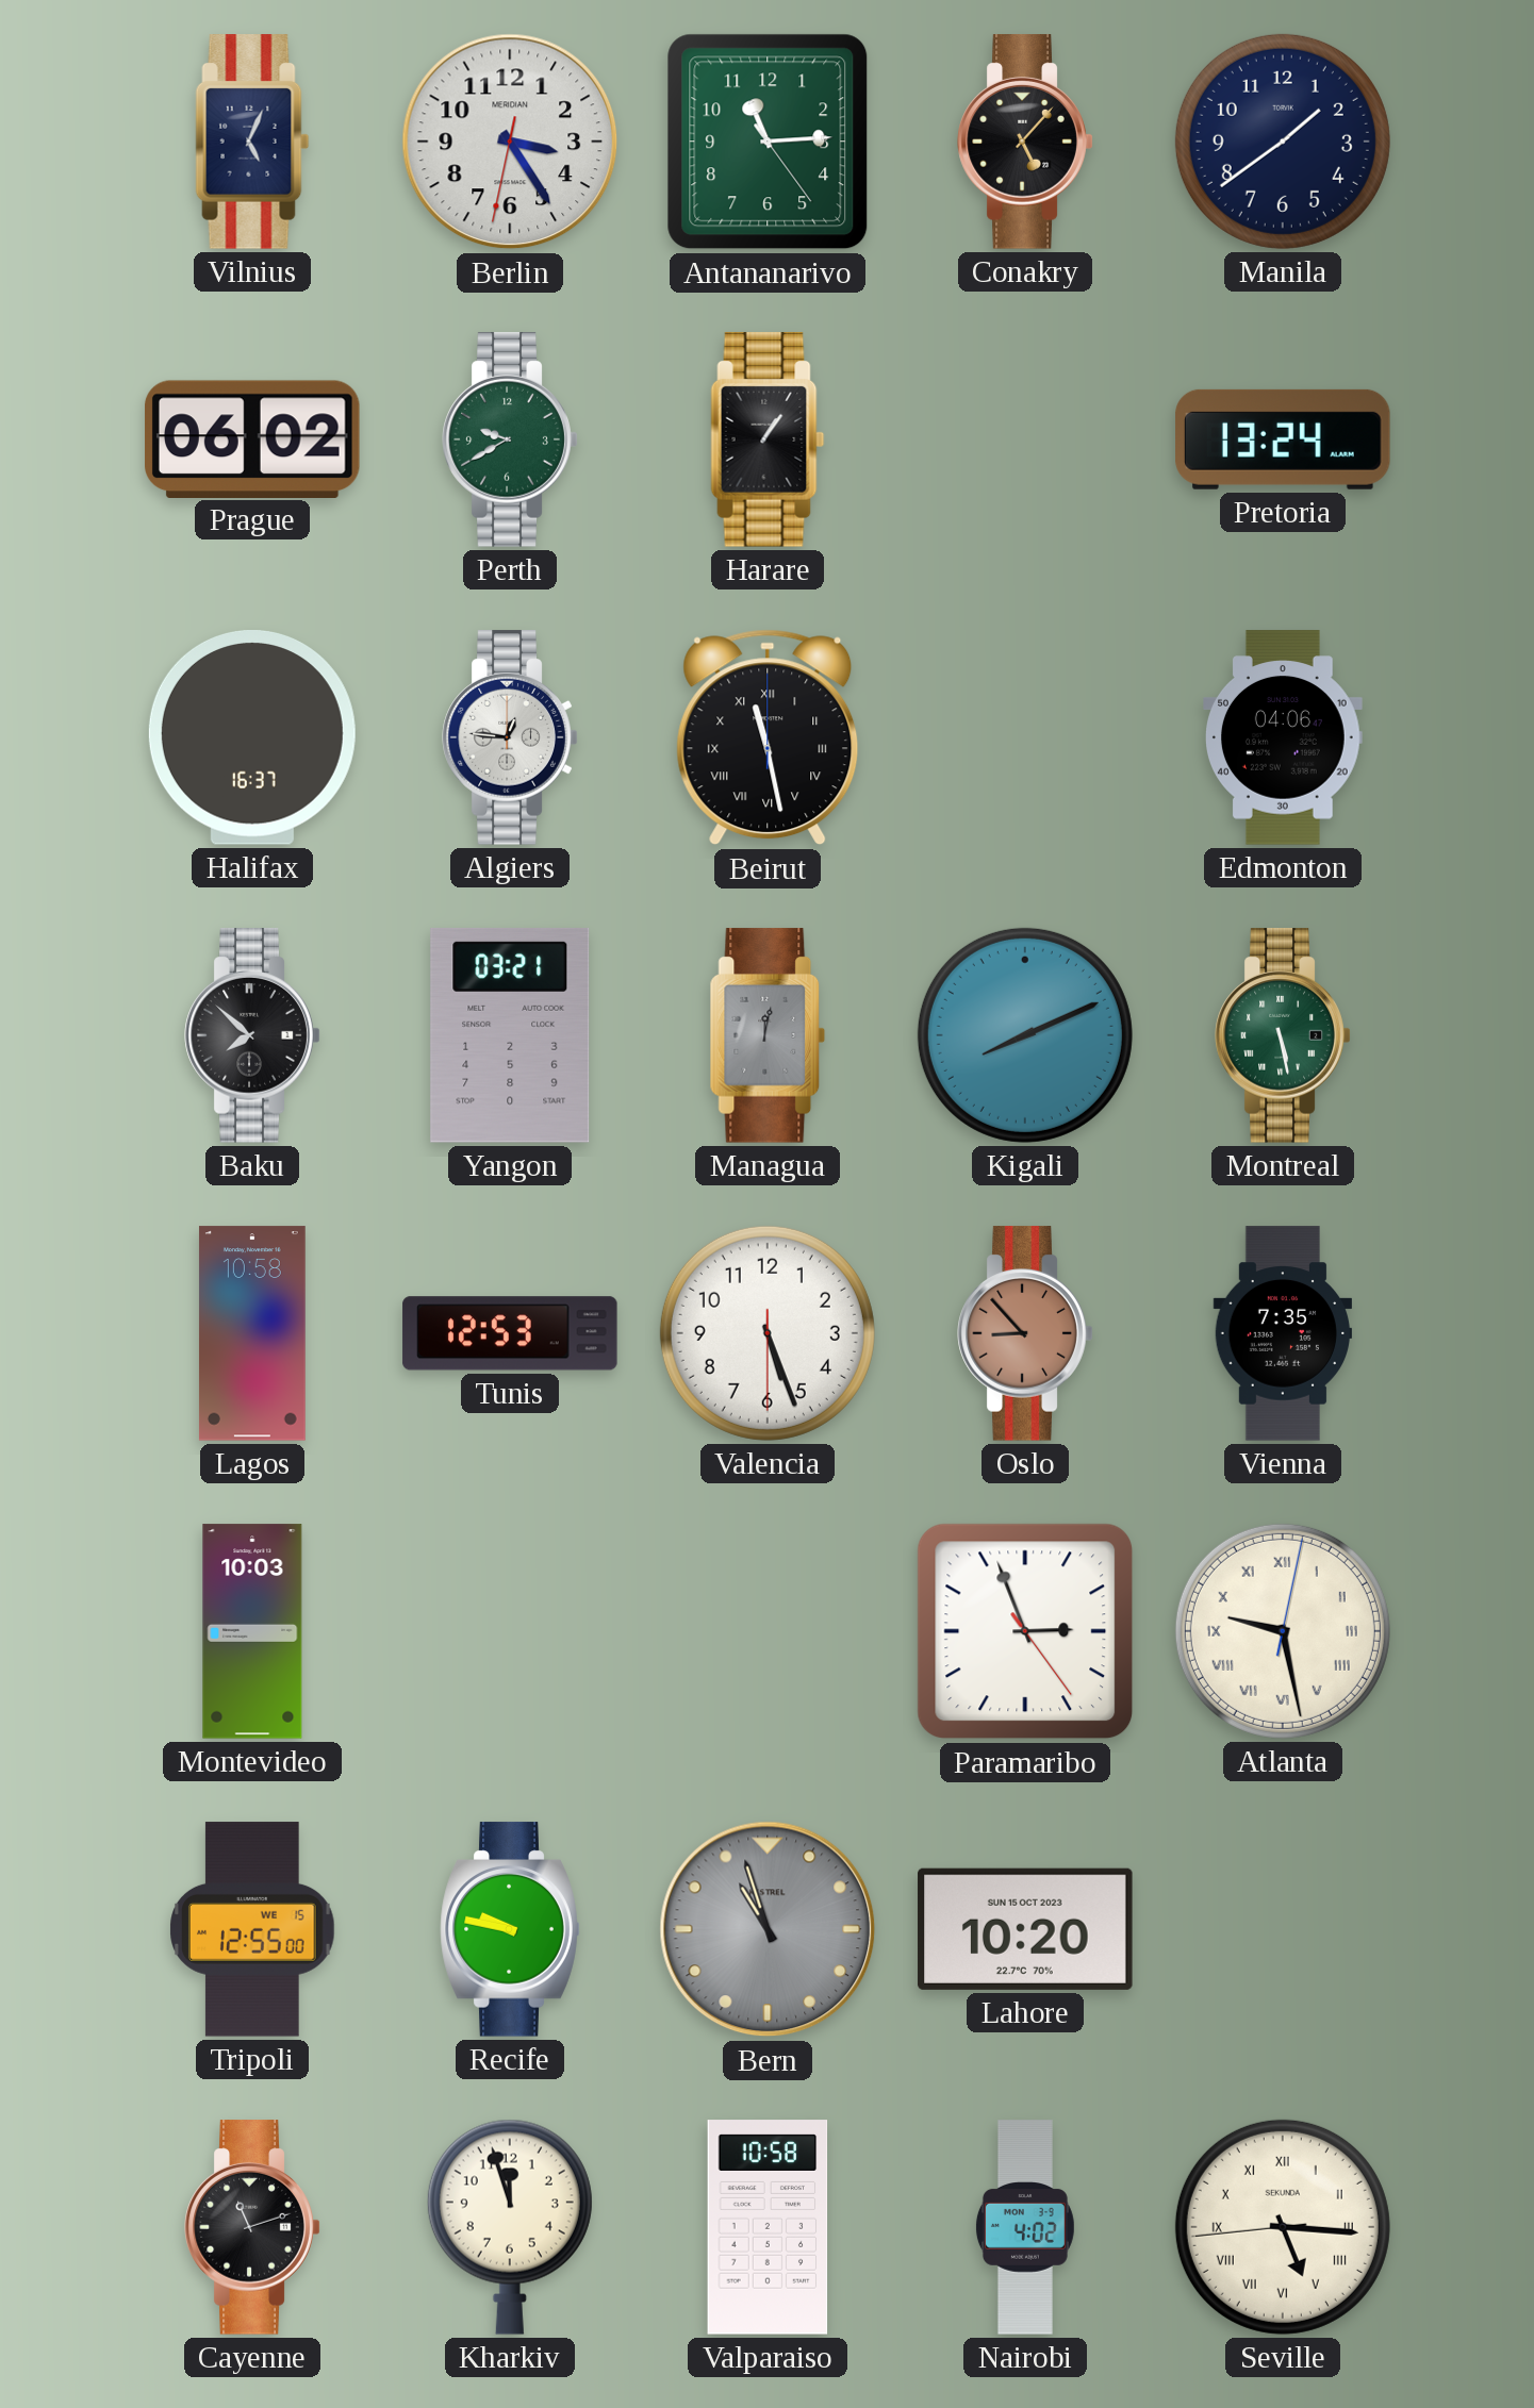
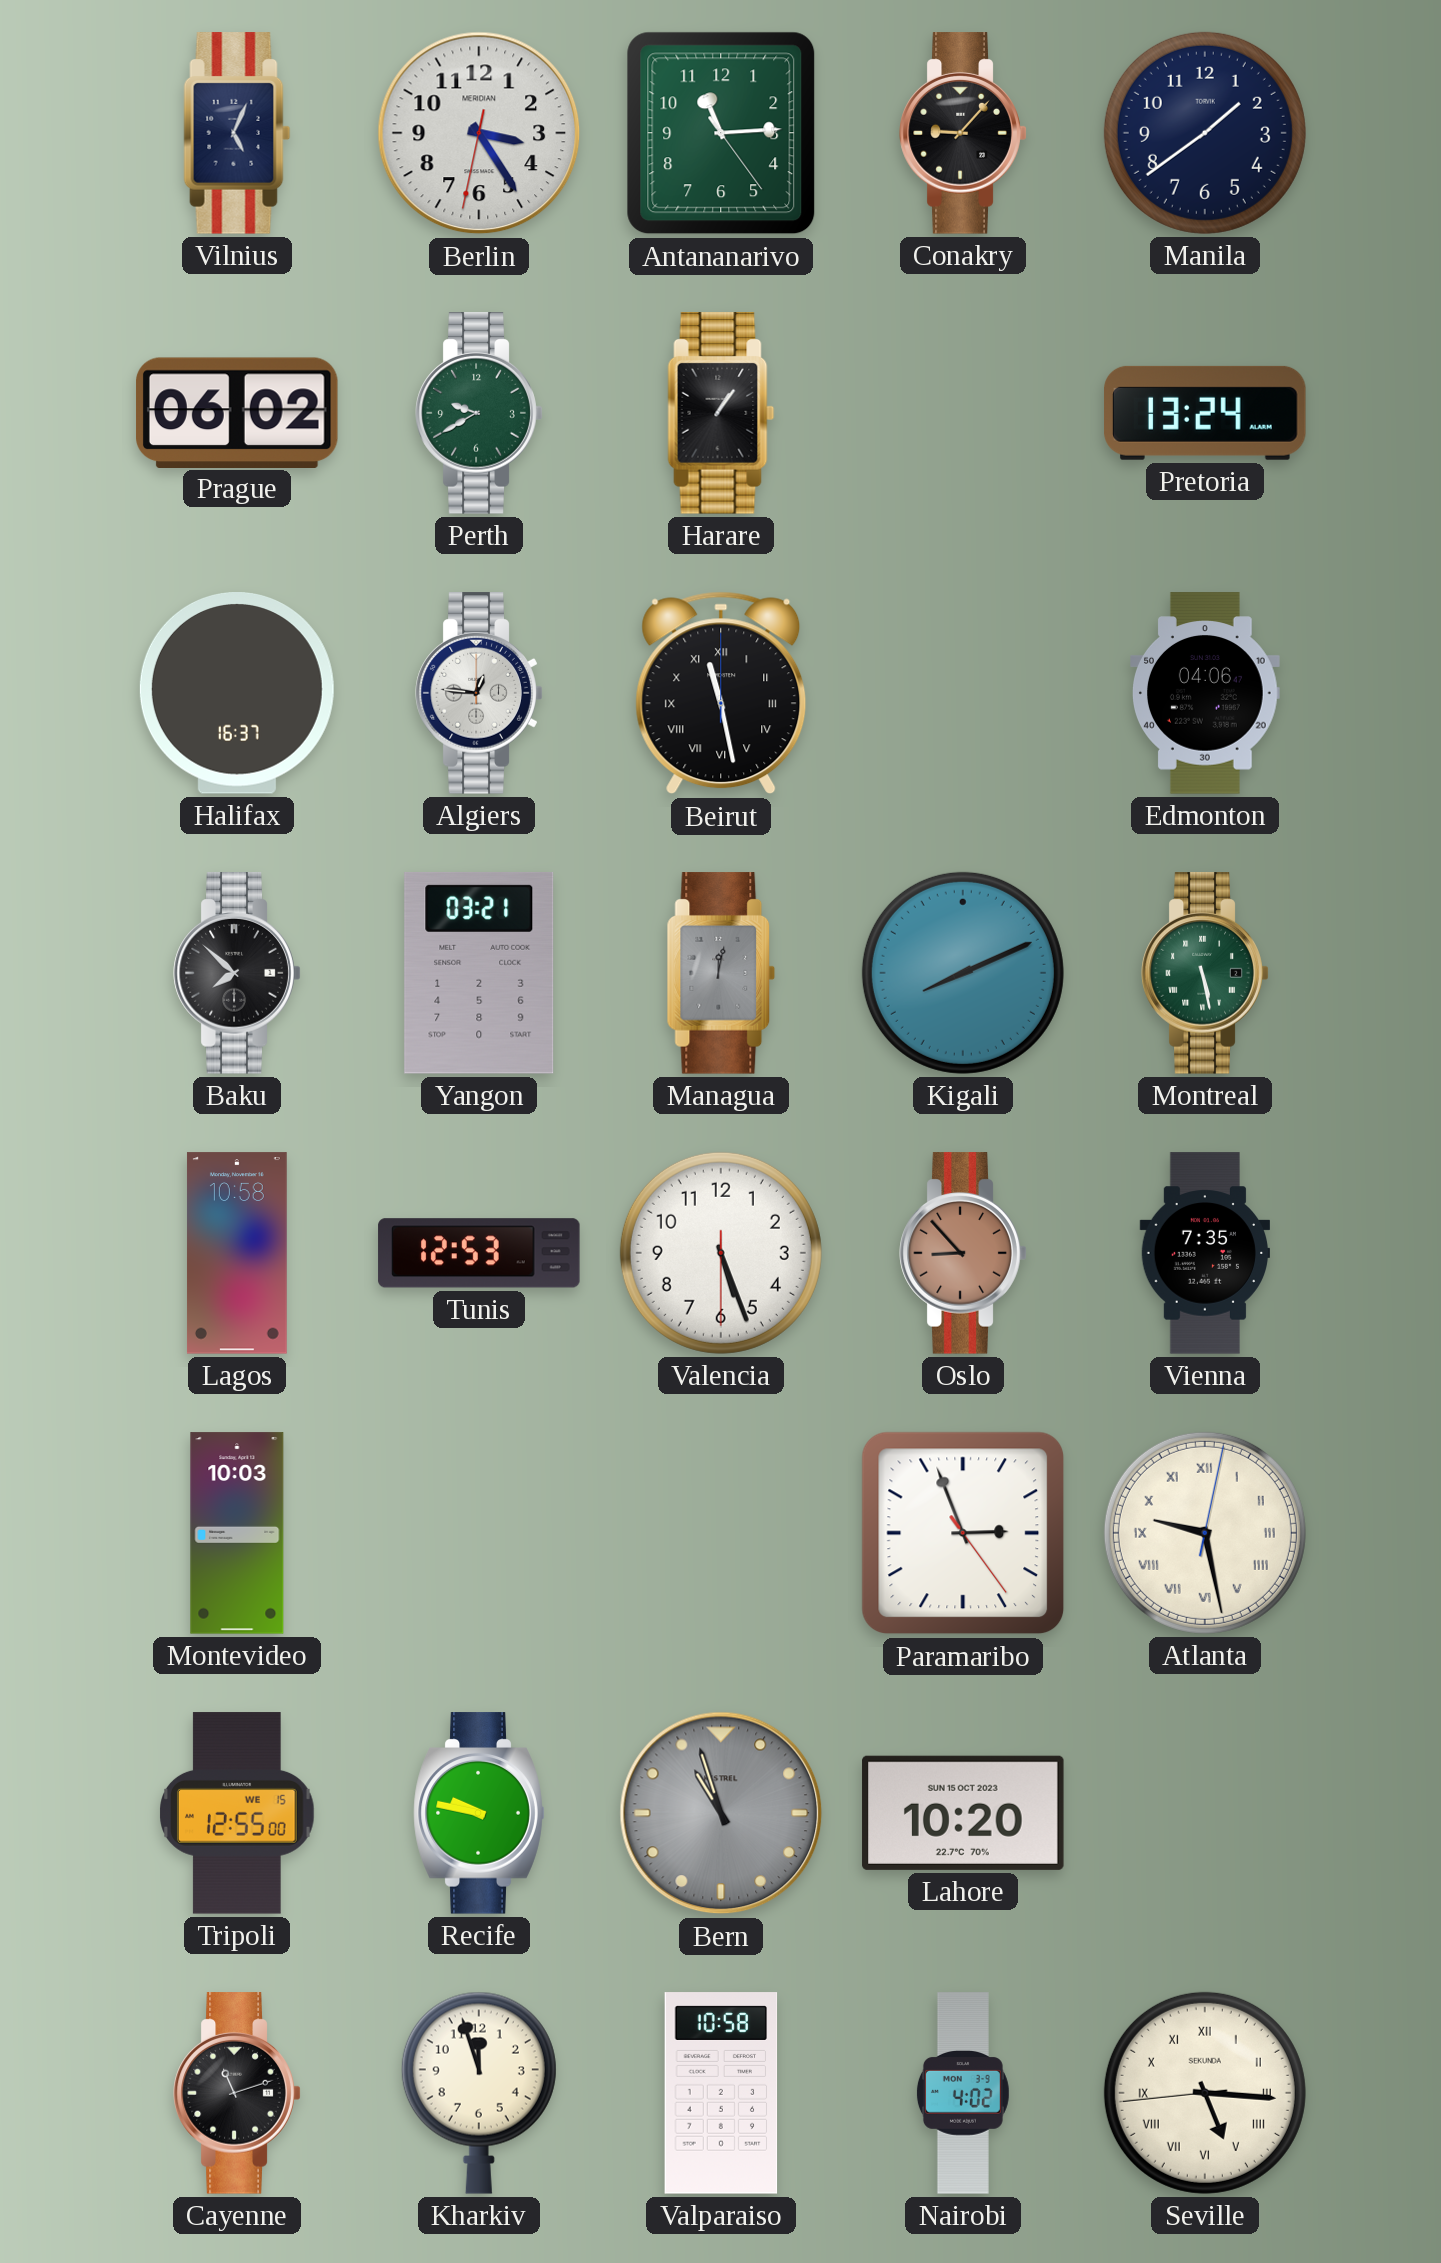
Conakry: 5:07 -> 9:07 (963, 133)
